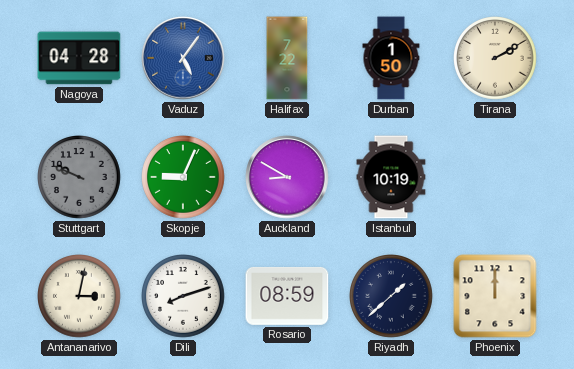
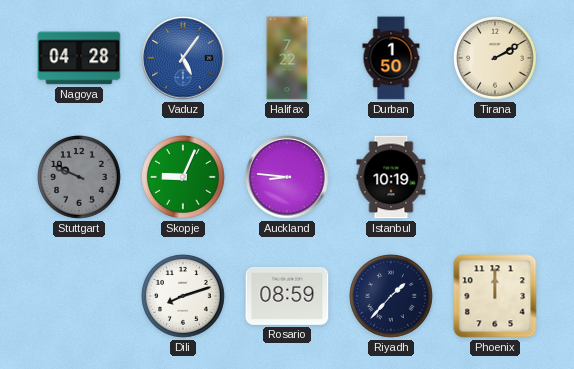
Auckland: 8:50 -> 8:46 (287, 177)
Antananarivo: 3:02 -> none (80, 297)
Riyadh: 1:38 -> 1:37 (392, 297)
